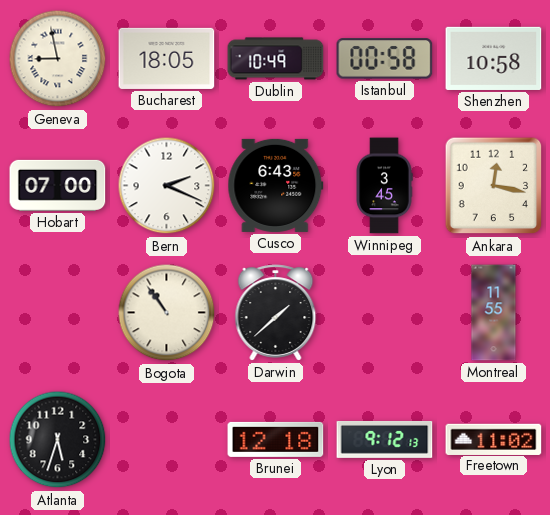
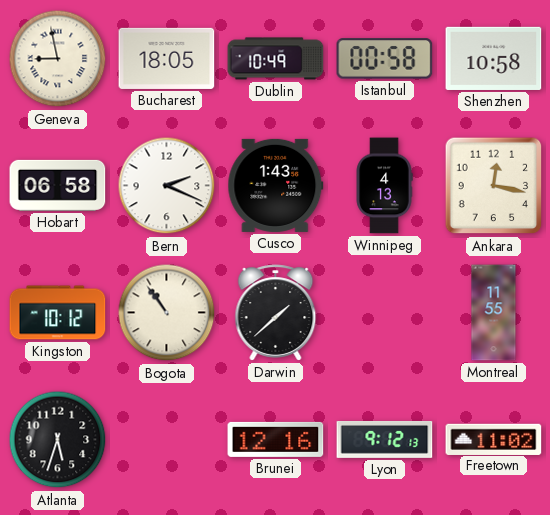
Hobart: 07:00 -> 06:58 (58, 185)
Cusco: 6:43 -> 1:43 (276, 185)
Winnipeg: 3:45 -> 4:13 (384, 186)
Kingston: none -> 10:12 (58, 313)
Brunei: 12:18 -> 12:16 (276, 439)
